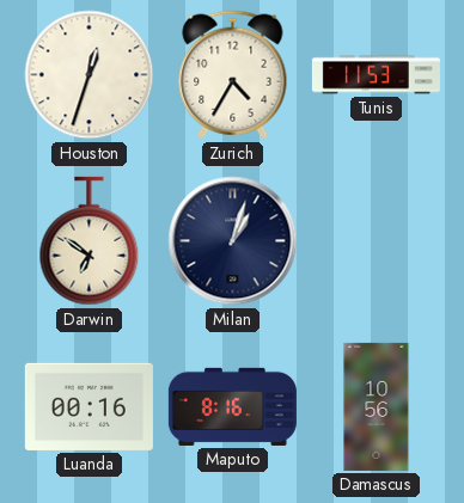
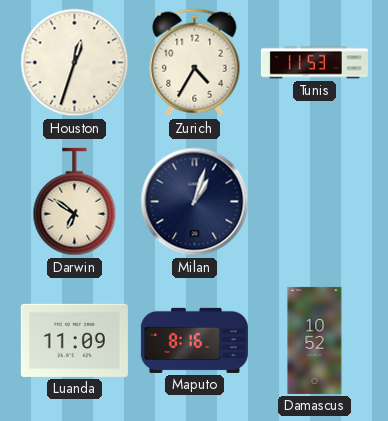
Luanda: 00:16 -> 11:09 (74, 340)
Damascus: 10:56 -> 10:52 (315, 340)
